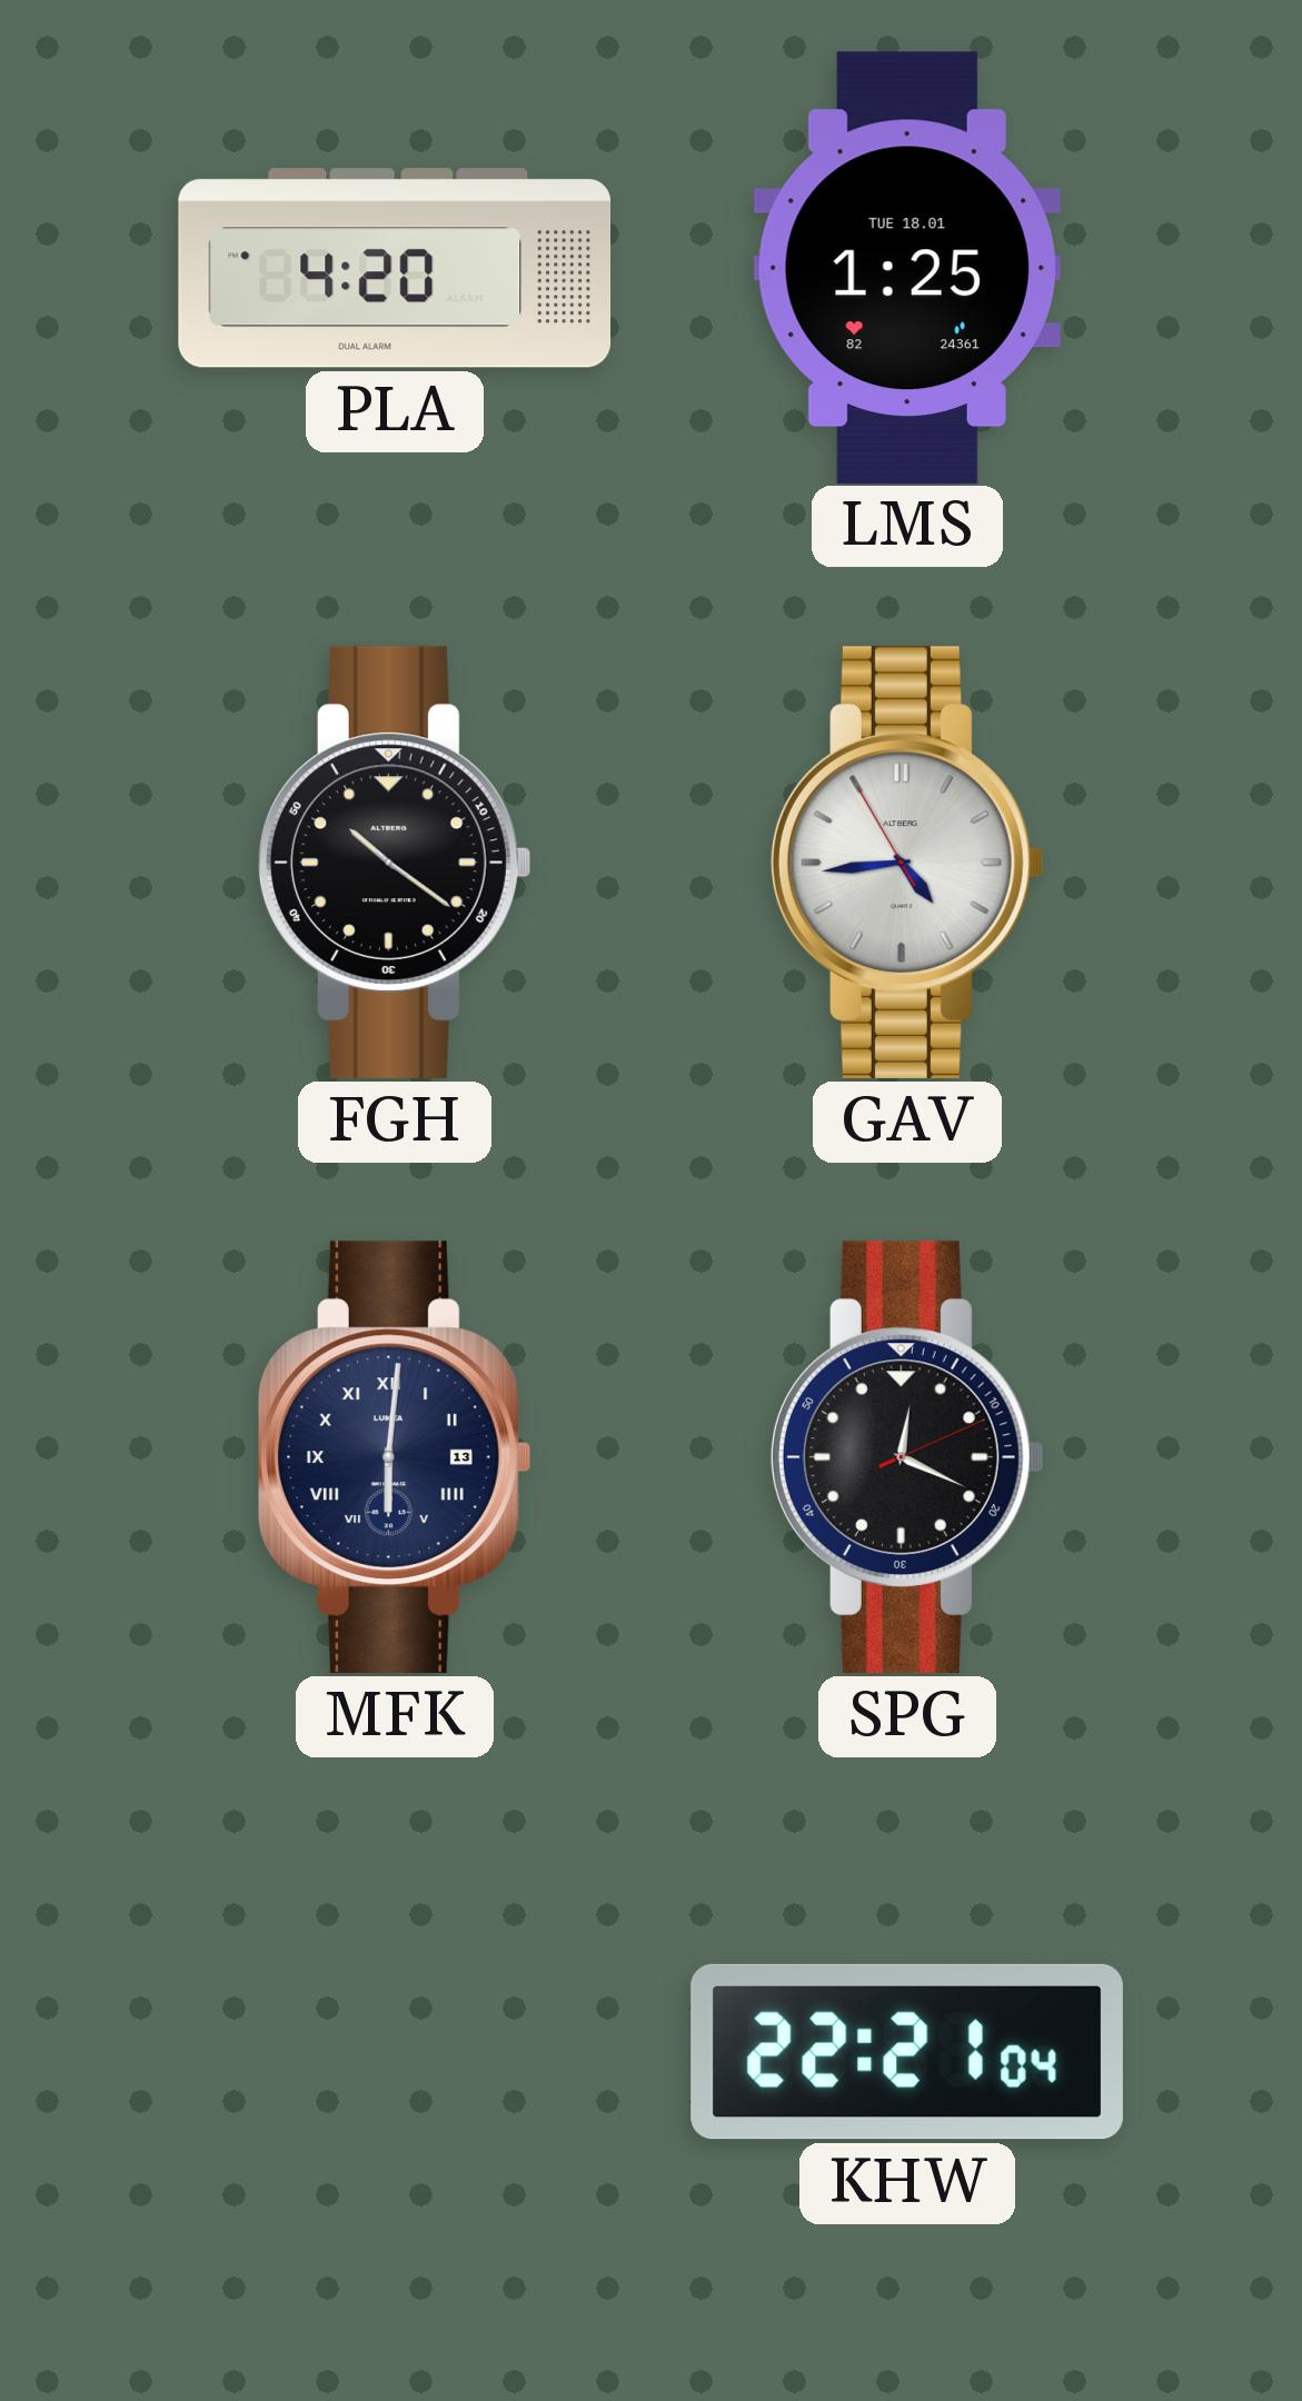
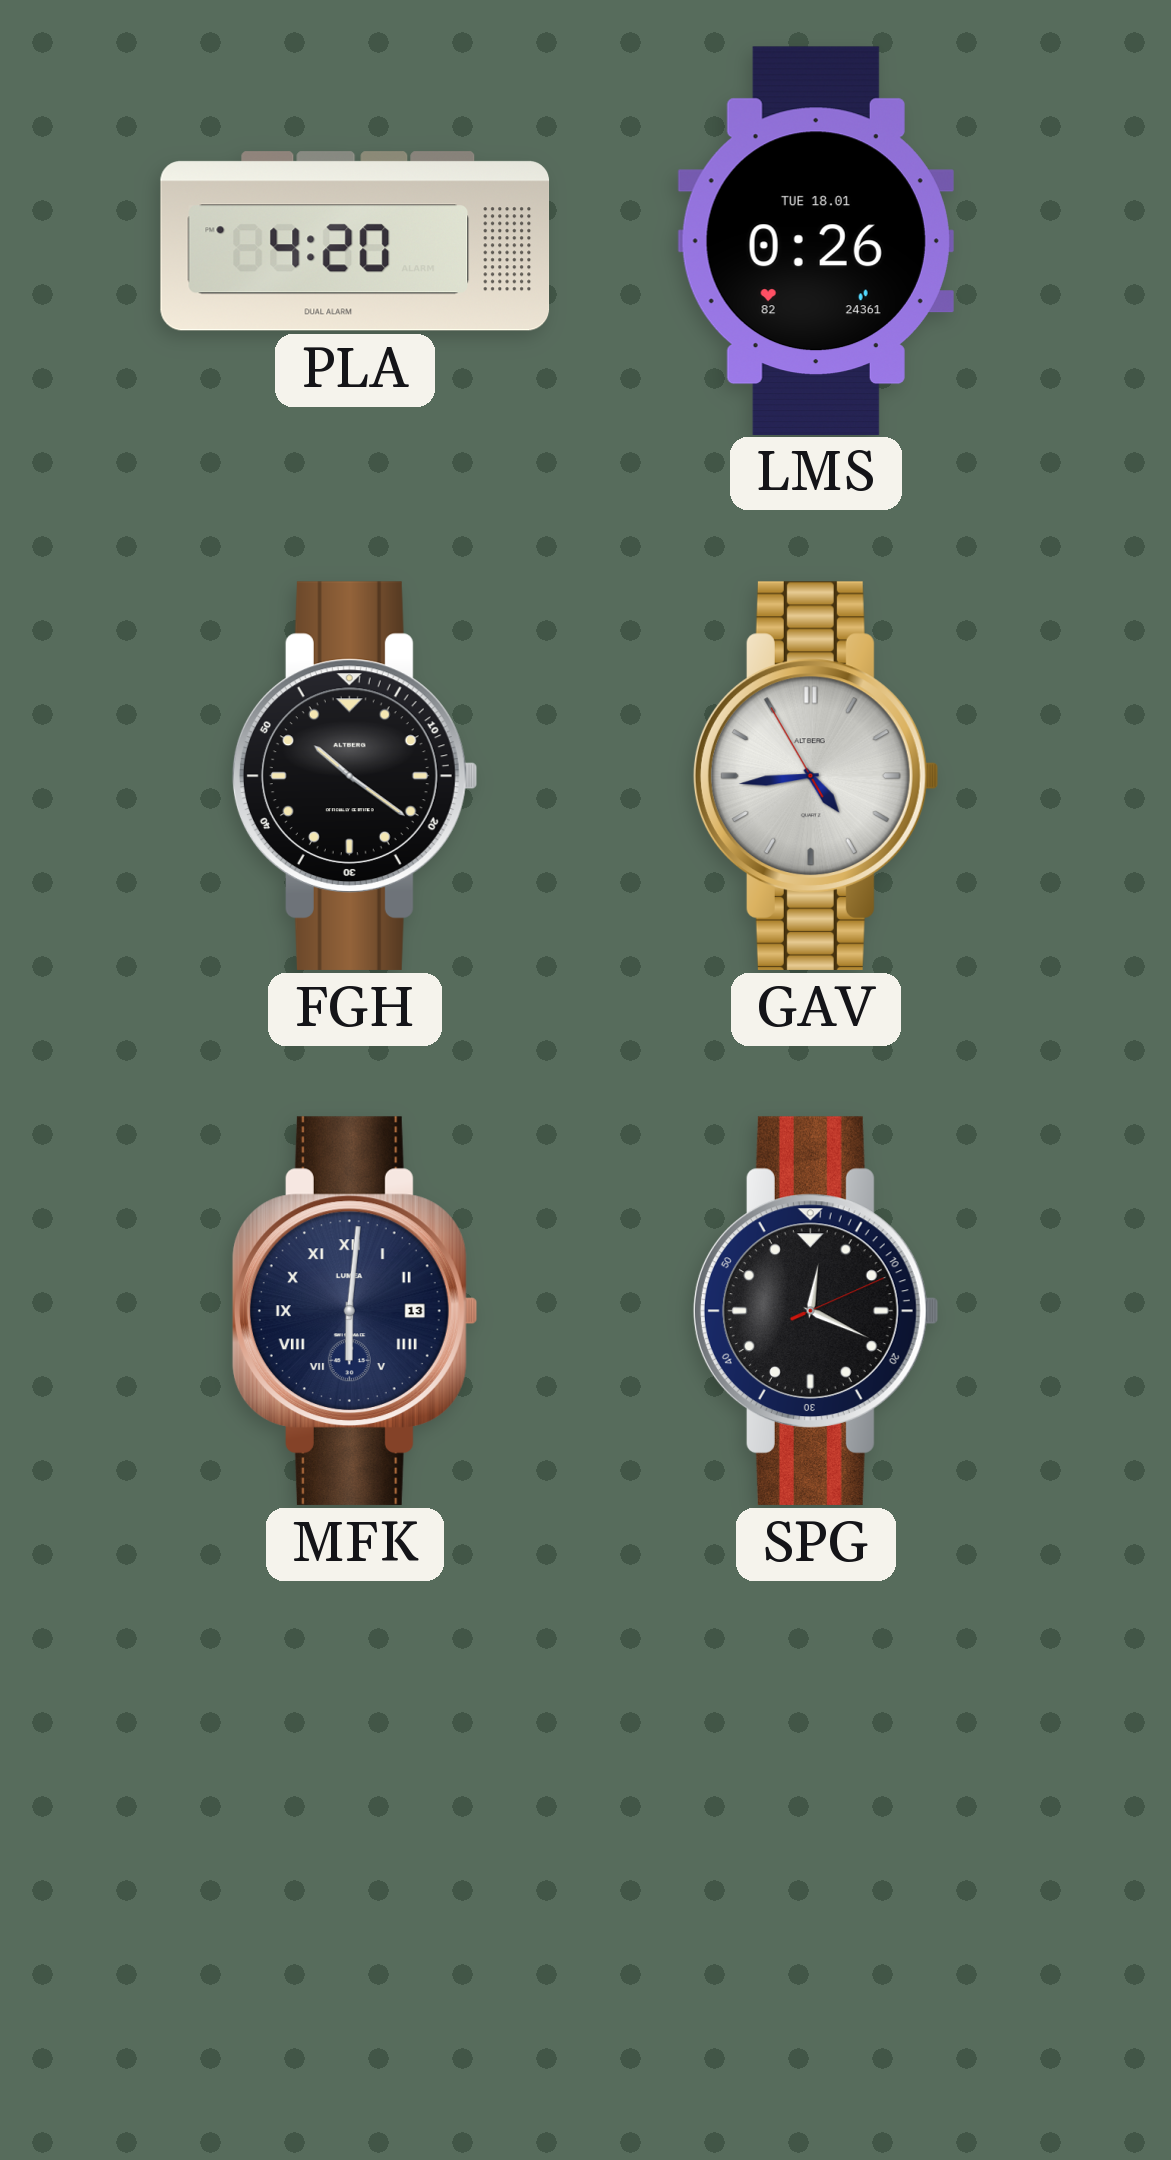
LMS: 1:25 -> 0:26 (816, 240)
KHW: 22:21 -> none (907, 2052)
